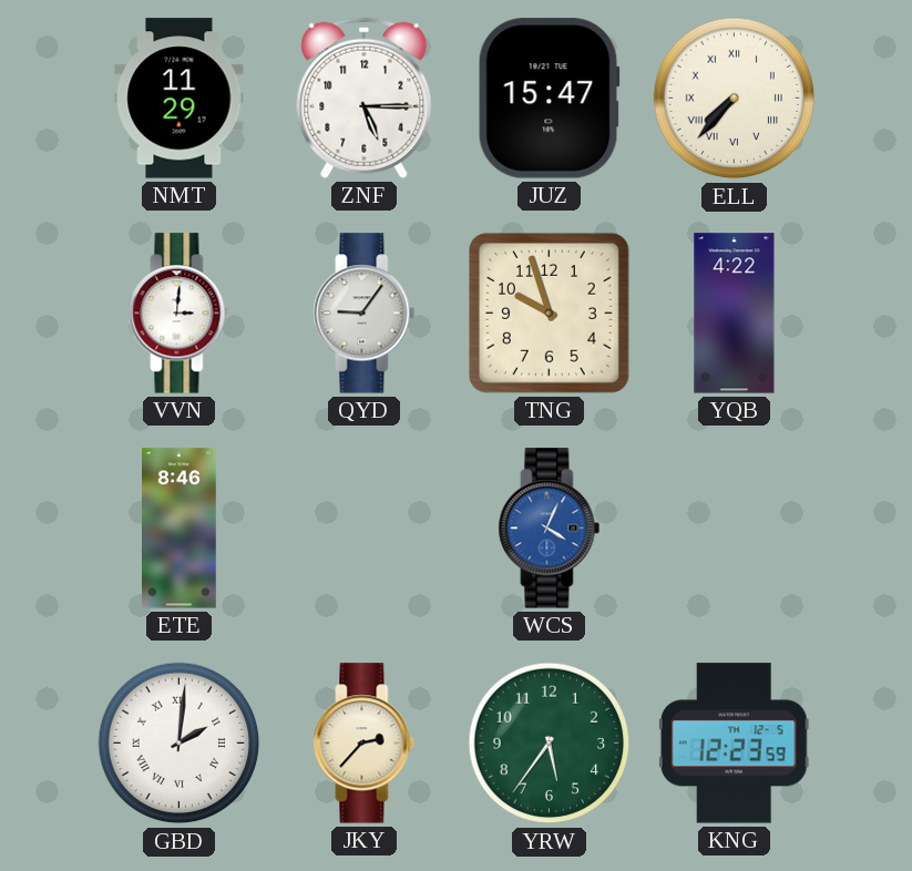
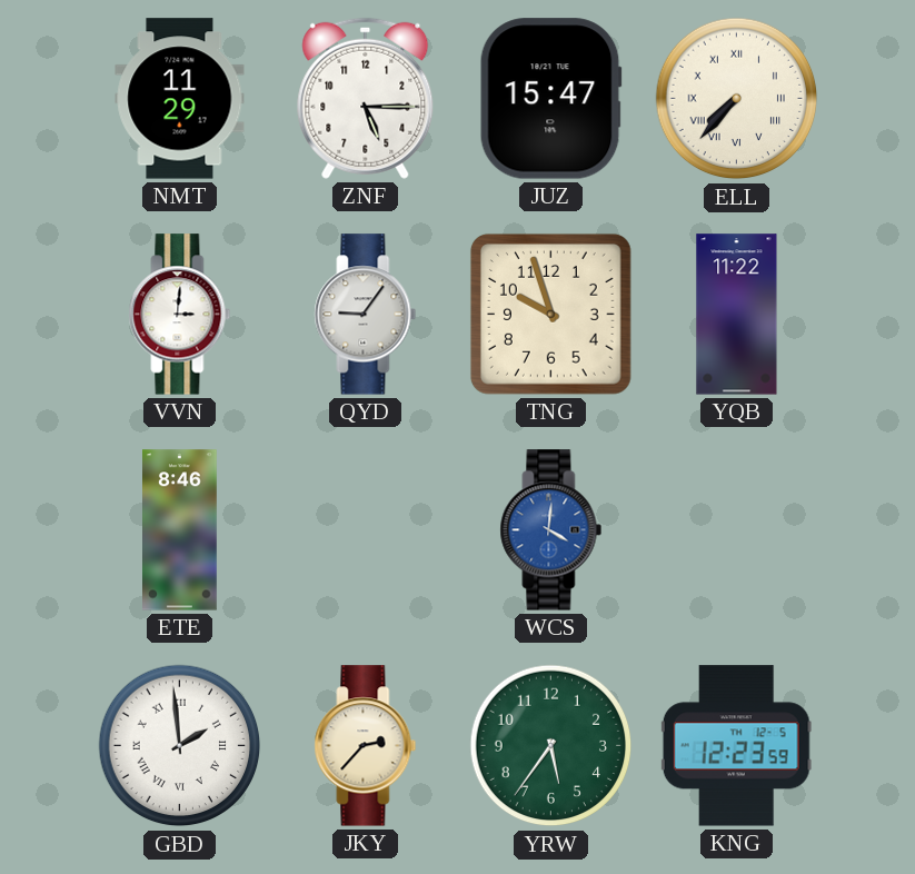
YQB: 4:22 -> 11:22 (737, 315)
WCS: 4:04 -> 4:01 (551, 530)
GBD: 2:01 -> 1:59 (180, 746)
